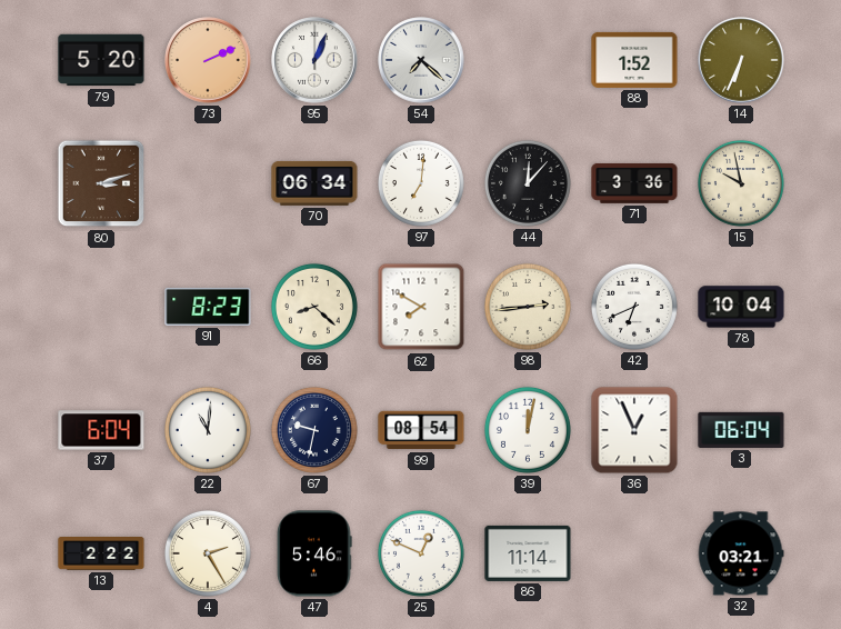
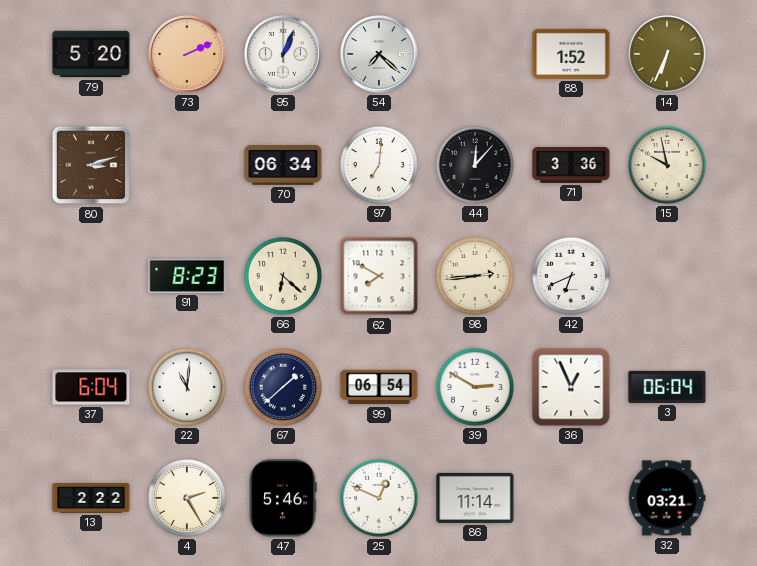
66: 8:22 -> 6:22 (283, 276)
78: 10:04 -> none (741, 307)
67: 9:32 -> 1:38 (283, 387)
99: 08:54 -> 06:54 (379, 387)
39: 12:02 -> 2:50 (475, 387)
